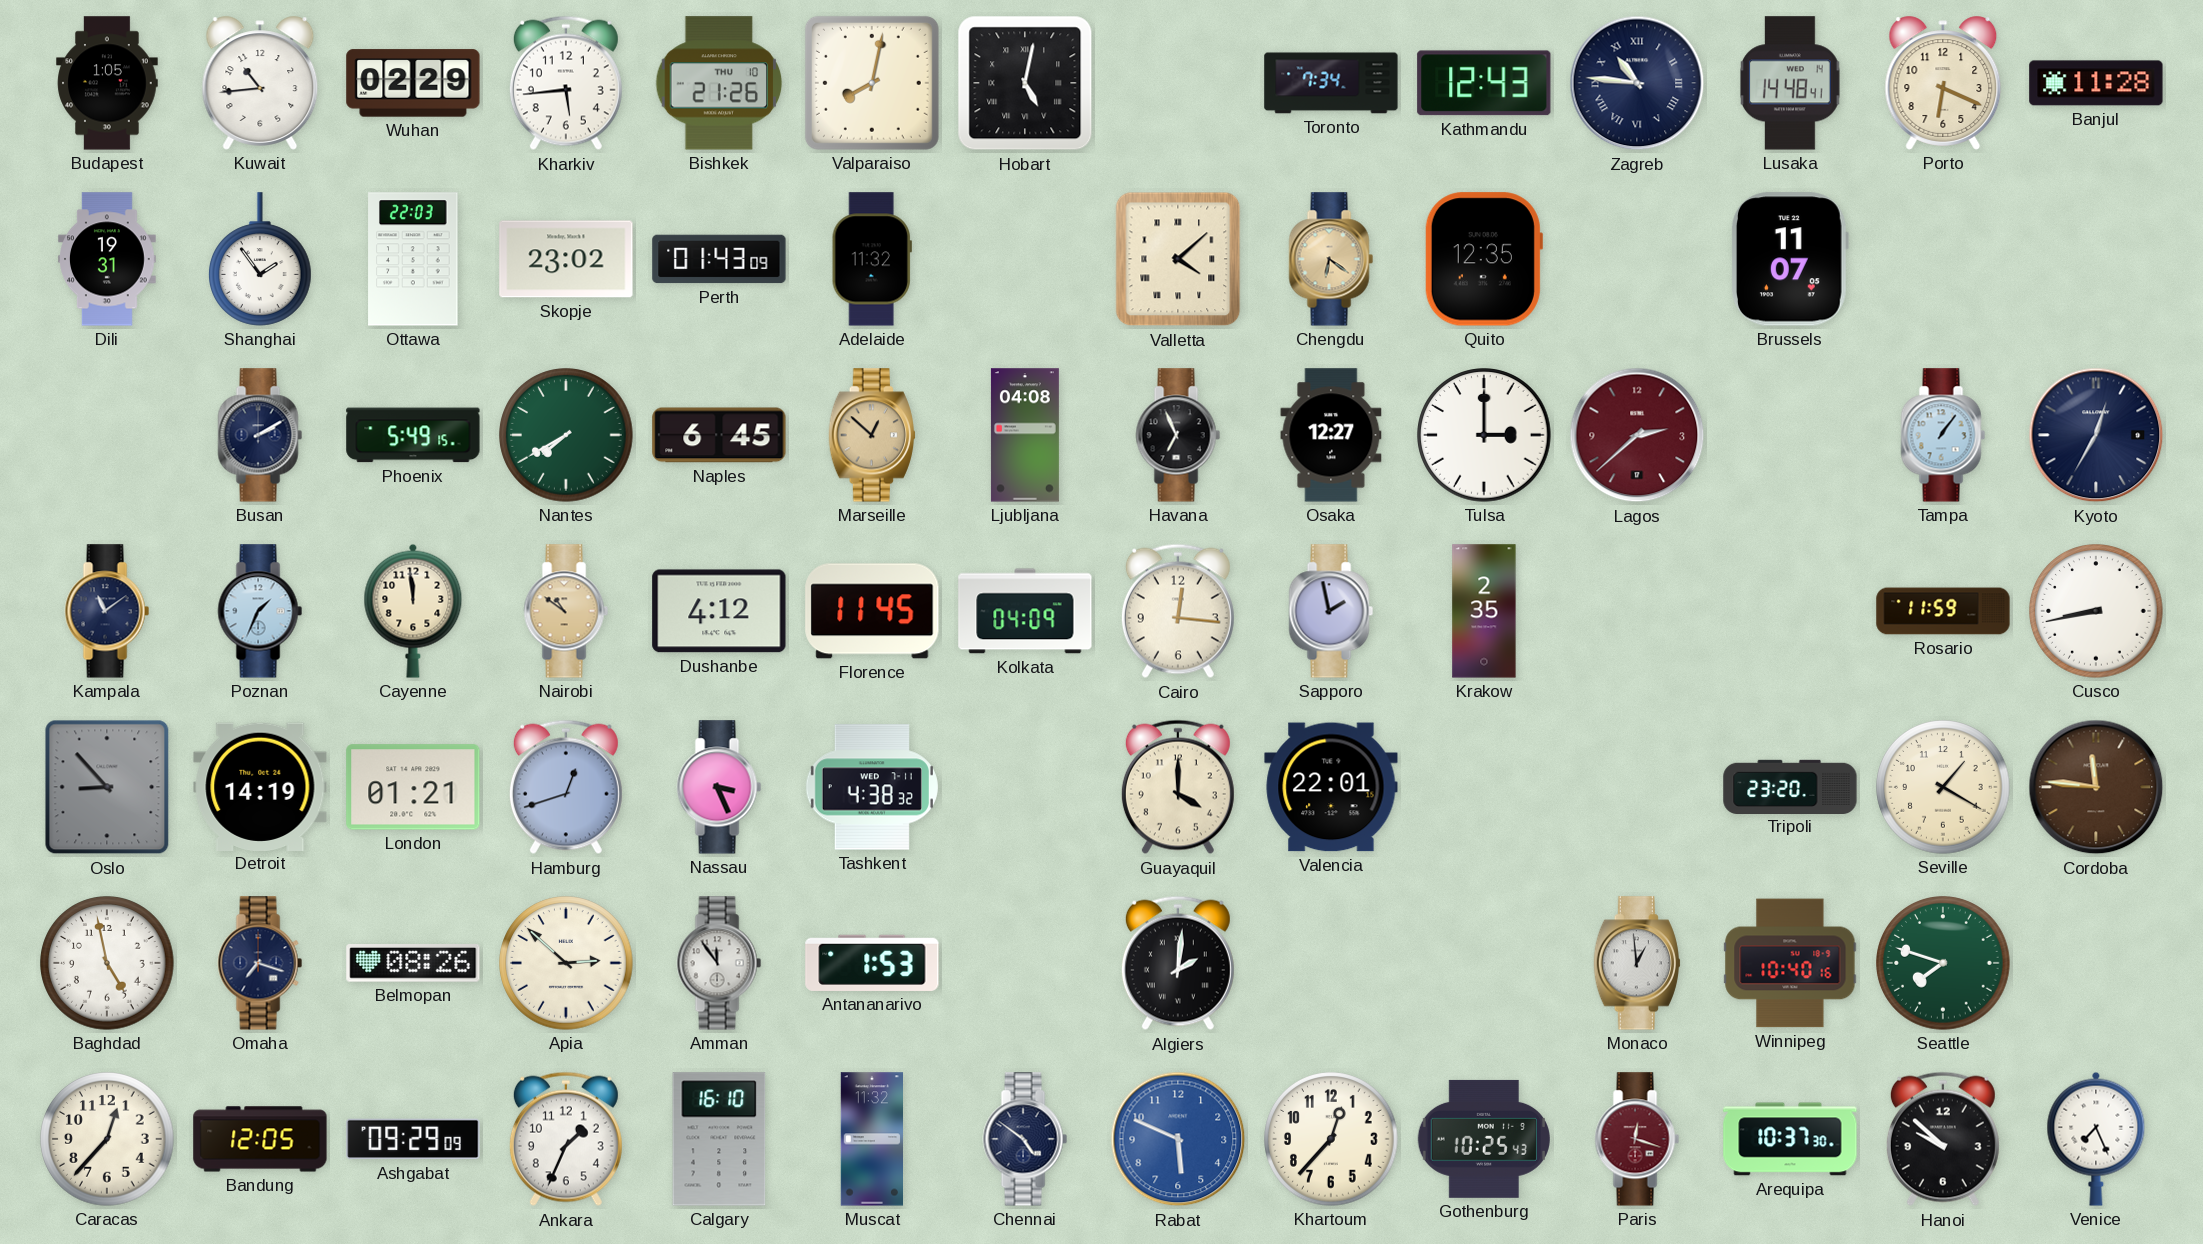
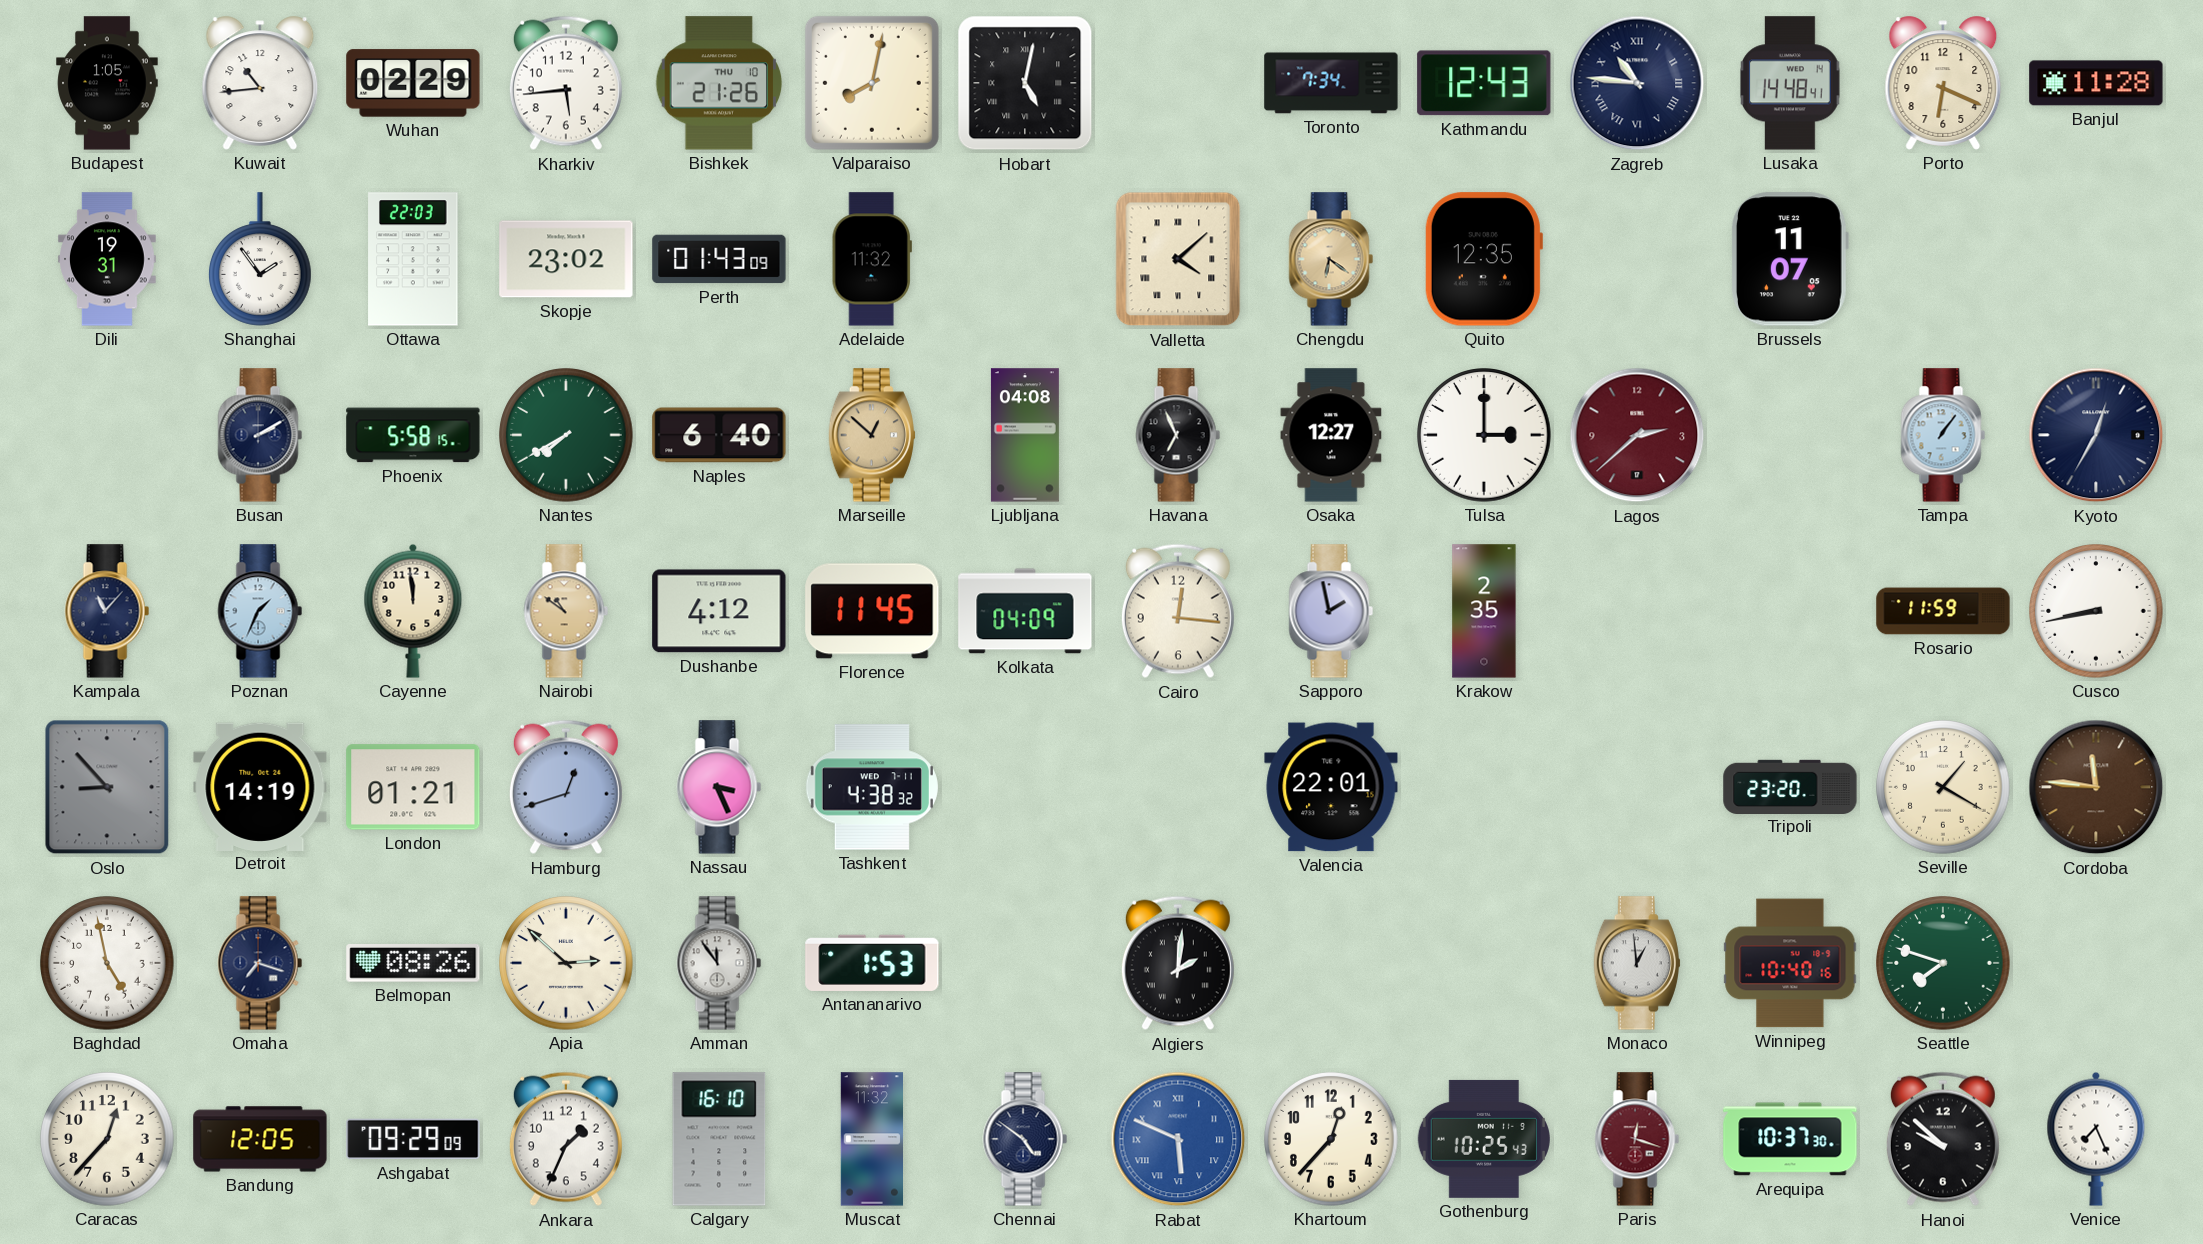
Phoenix: 5:49 -> 5:58 (413, 435)
Naples: 6:45 -> 6:40 (719, 435)
Kampala: 11:09 -> 11:07 (107, 611)
Guayaquil: 4:00 -> none (1178, 787)
Rabat numerals: Arabic -> Roman (1178, 1139)
